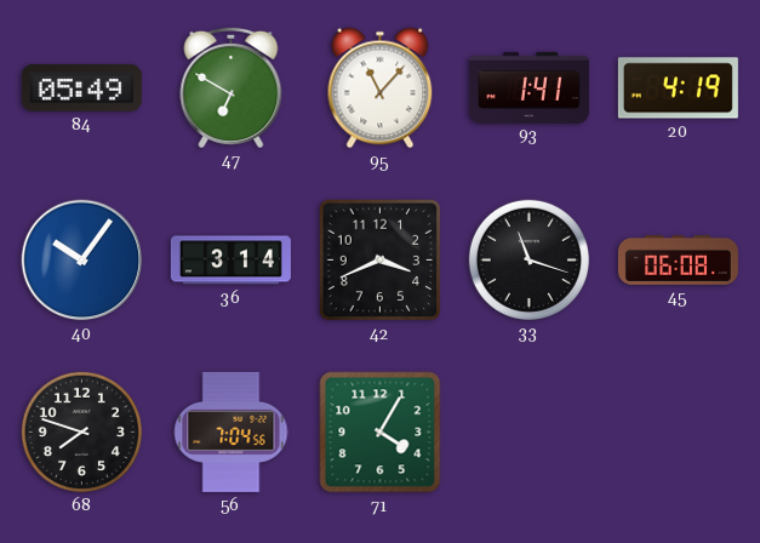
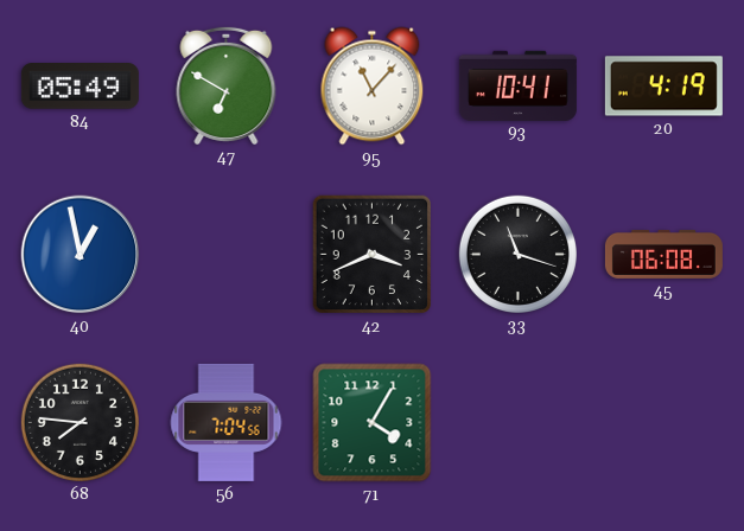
93: 1:41 -> 10:41 (517, 85)
40: 10:06 -> 12:58 (81, 255)
36: 3:14 -> none (230, 261)
68: 7:48 -> 7:46 (80, 422)
